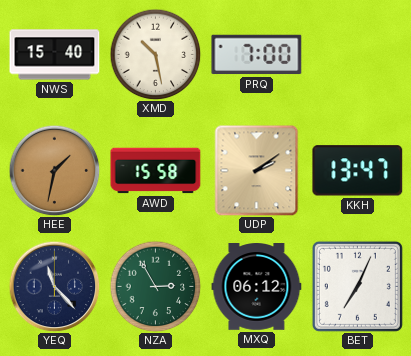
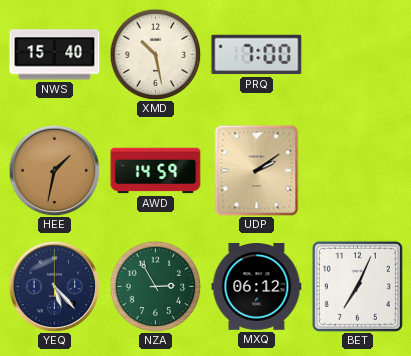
AWD: 15:58 -> 14:59 (156, 171)
KKH: 13:47 -> none (358, 171)
YEQ: 11:23 -> 5:23 (54, 286)
